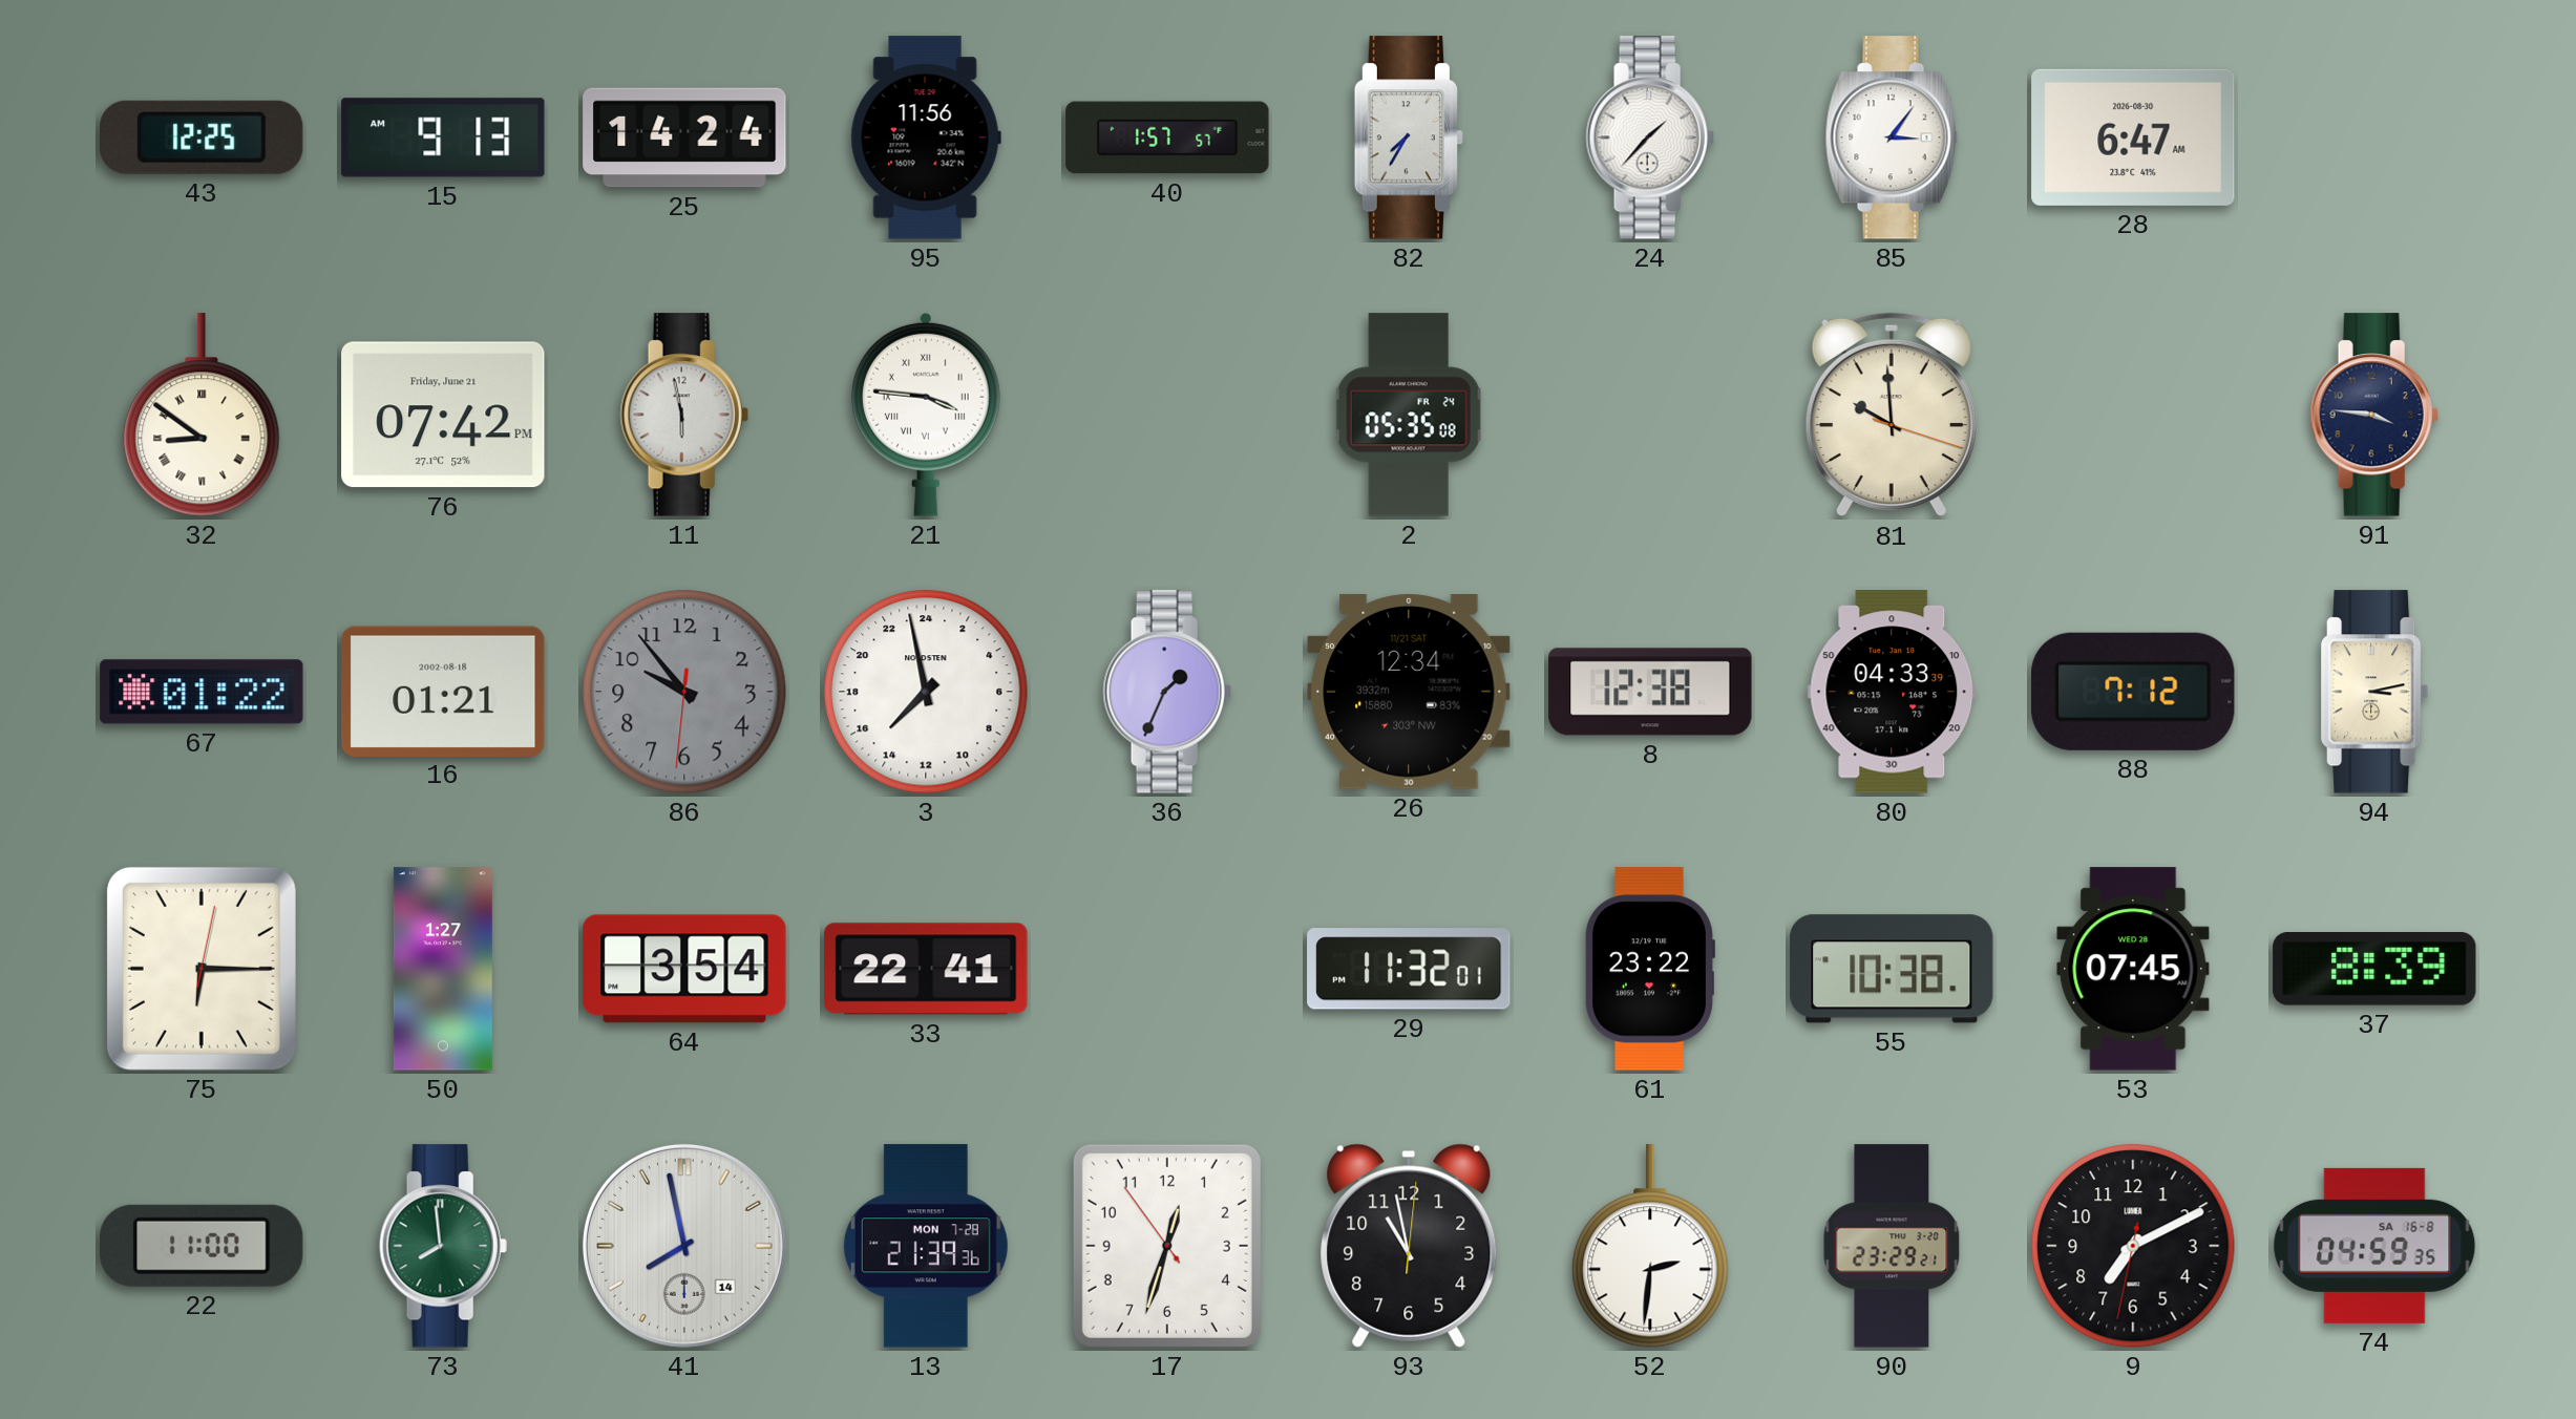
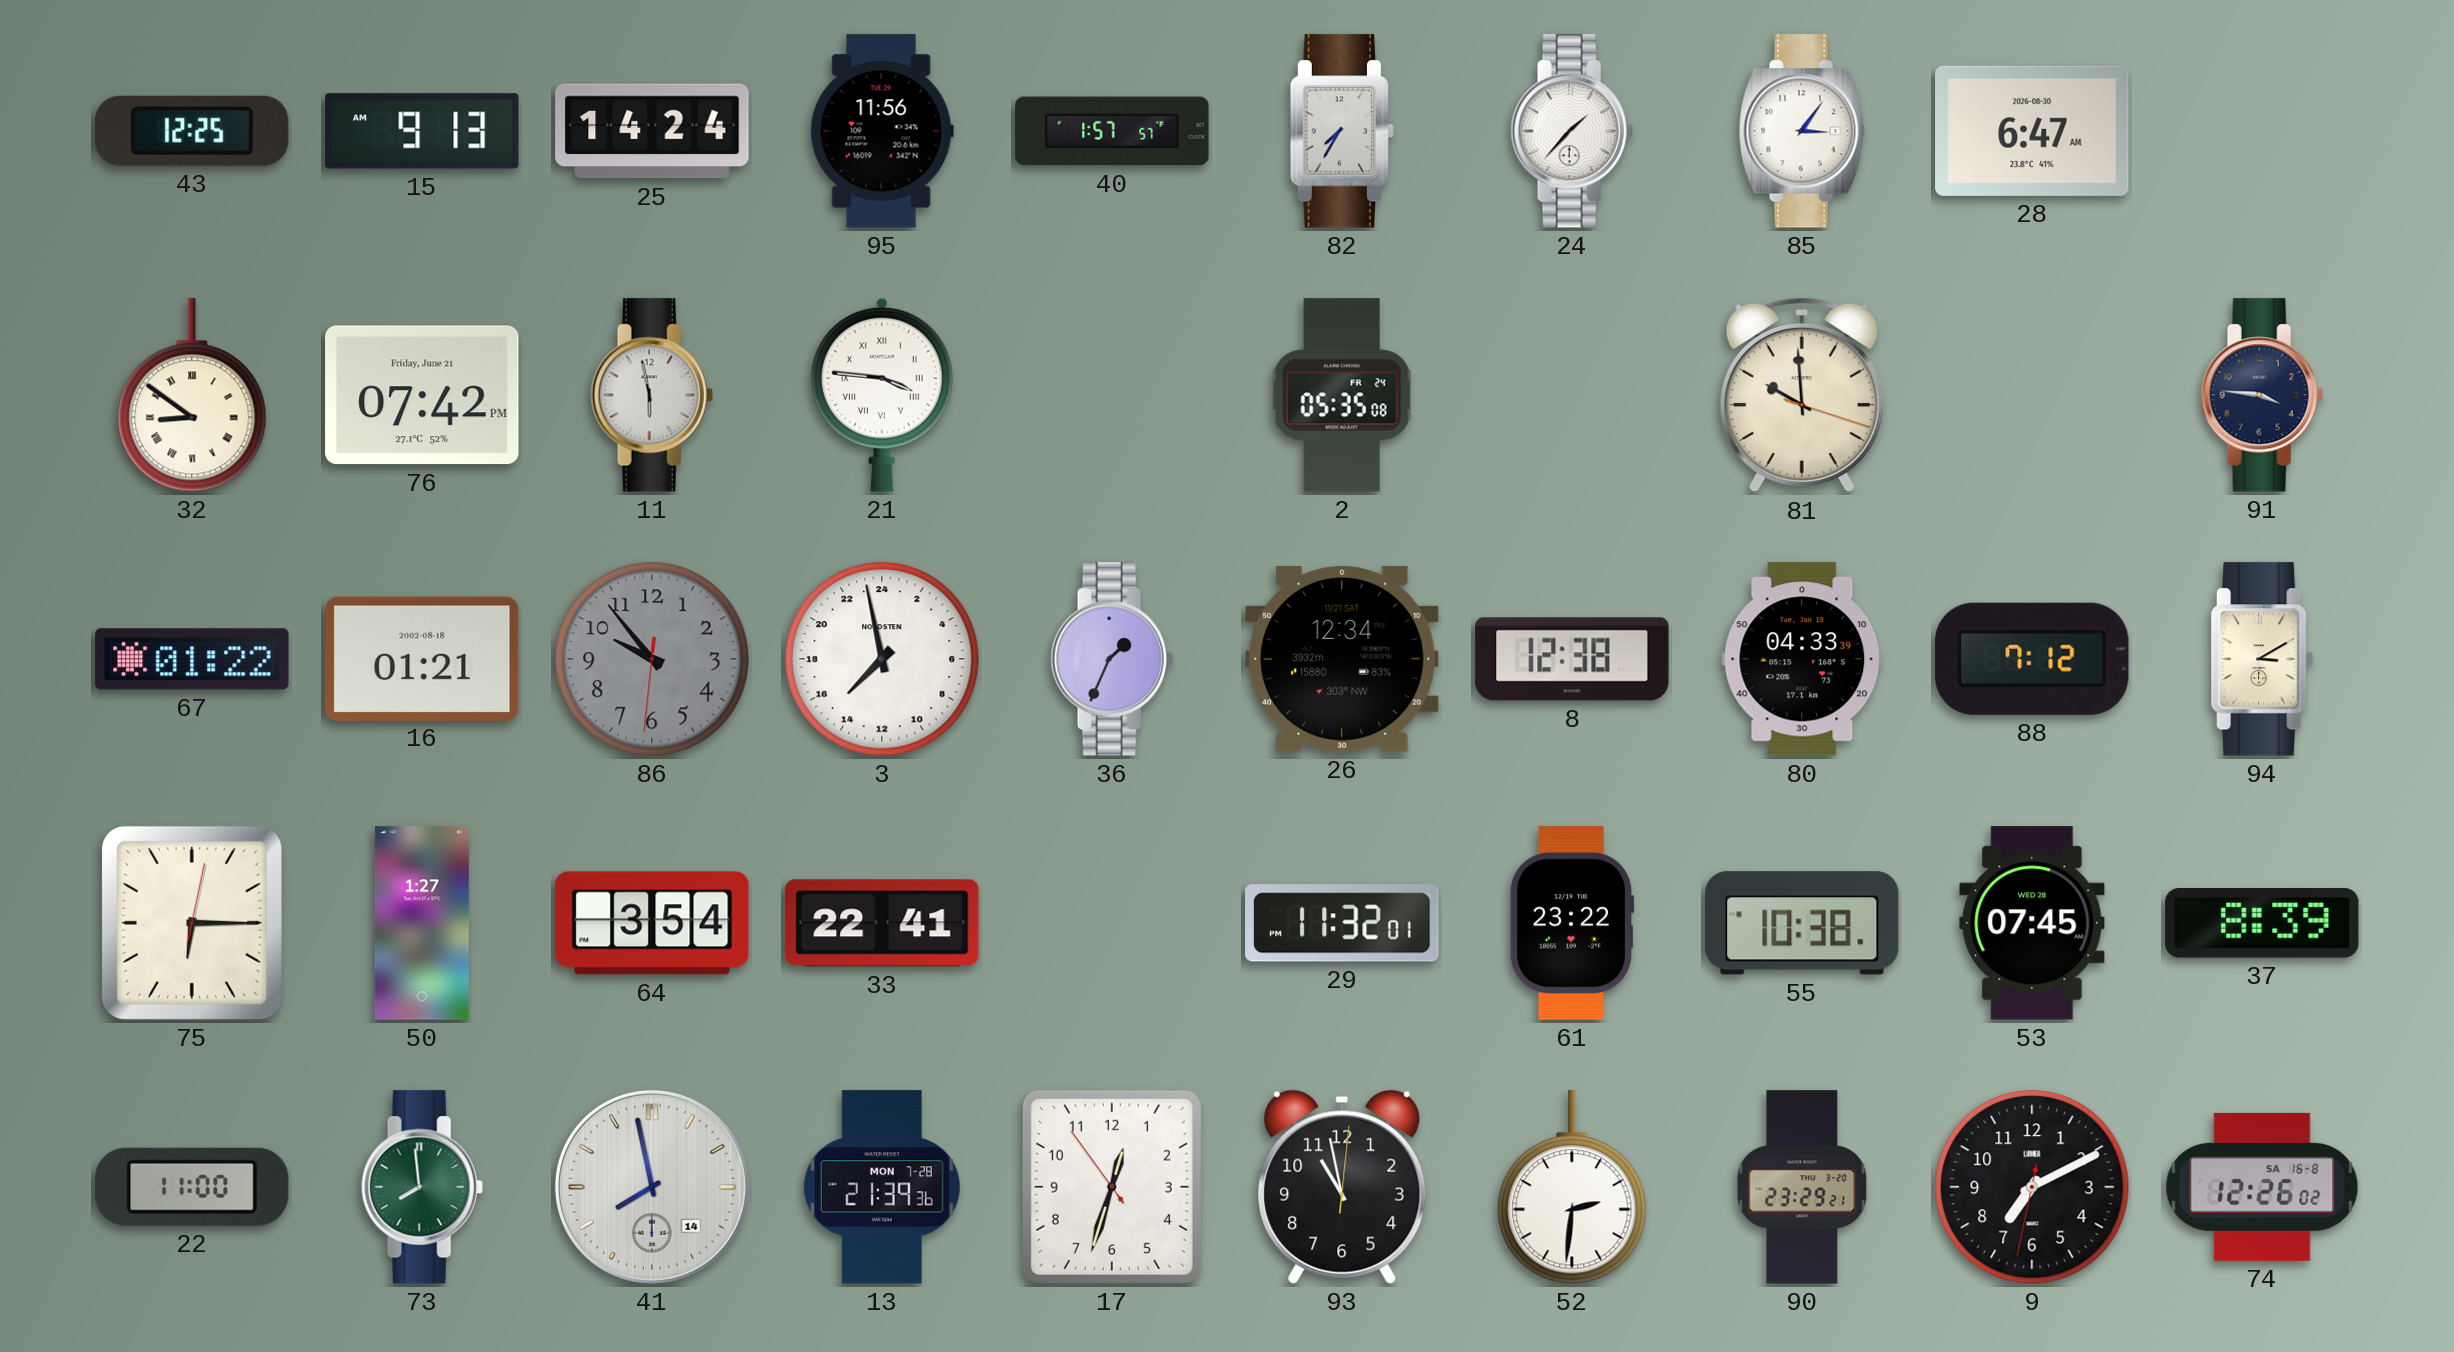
94: 3:13 -> 3:10 (2263, 659)
74: 04:59 -> 12:26 (2262, 1187)
